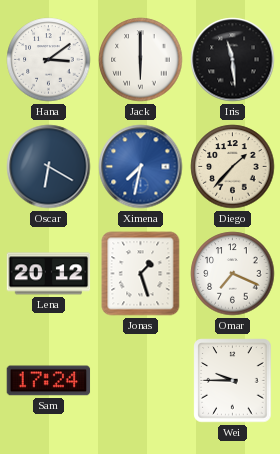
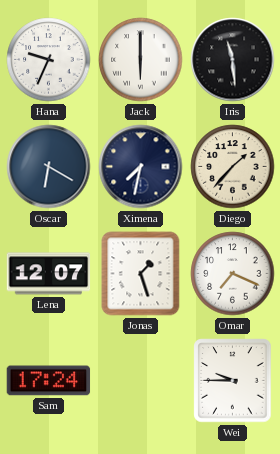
Hana: 3:09 -> 9:34 (49, 60)
Ximena dial: blue -> navy (141, 167)
Lena: 20:12 -> 12:07 (49, 274)
